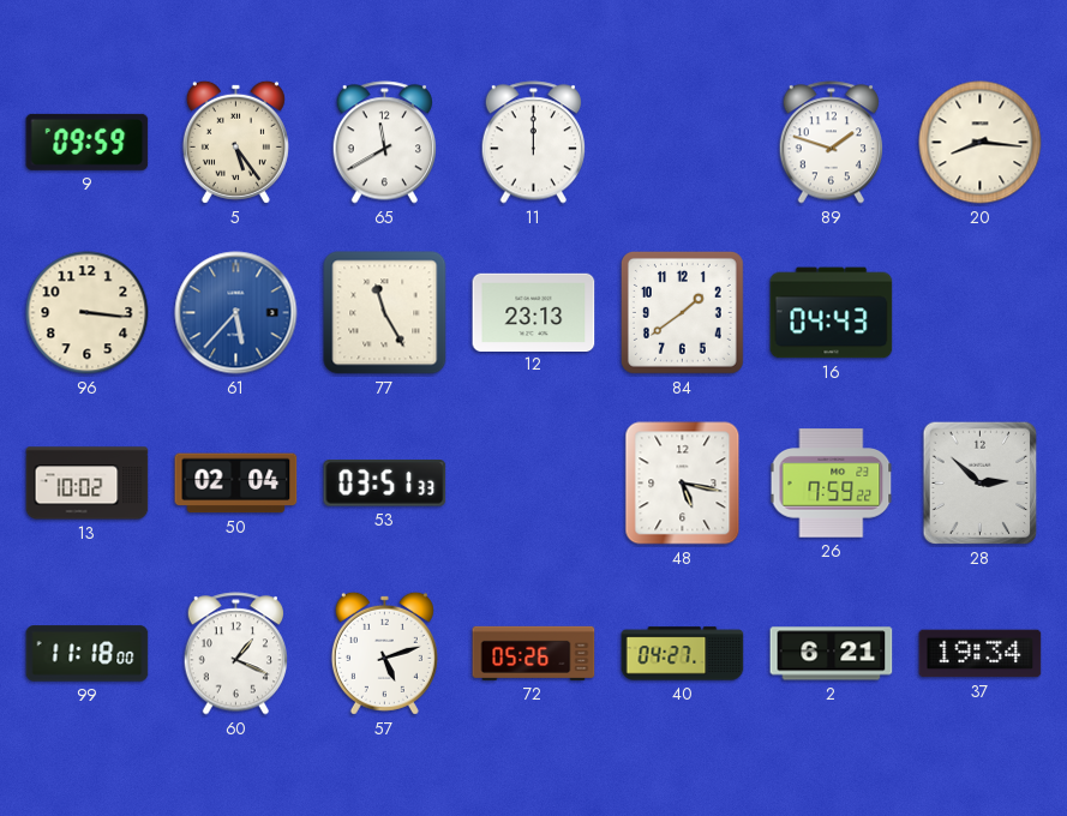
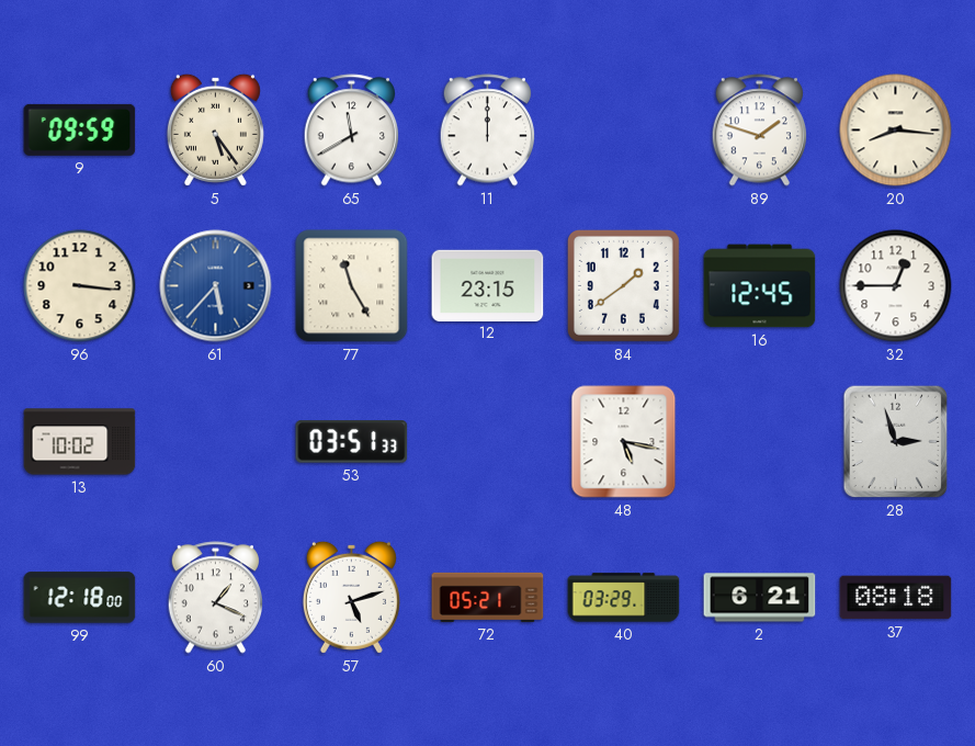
12: 23:13 -> 23:15 (488, 285)
16: 04:43 -> 12:45 (760, 286)
32: none -> 12:45 (896, 286)
50: 02:04 -> none (236, 484)
26: 7:59 -> none (832, 484)
28: 2:52 -> 2:57 (896, 442)
99: 11:18 -> 12:18 (80, 598)
72: 05:26 -> 05:21 (488, 597)
40: 04:27 -> 03:29 (624, 598)
37: 19:34 -> 08:18 (896, 598)
